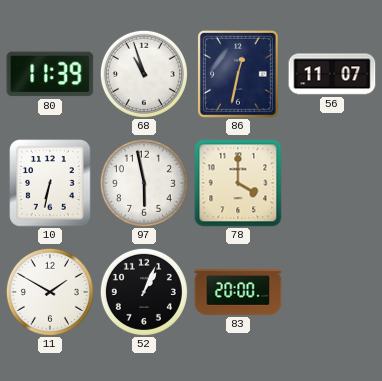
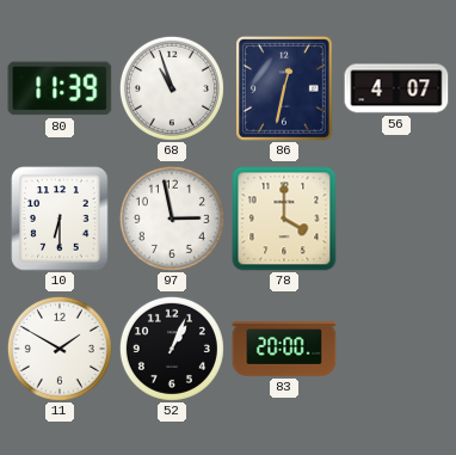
56: 11:07 -> 4:07 (396, 88)
10: 6:32 -> 6:30 (60, 219)
97: 5:58 -> 2:58 (172, 219)
